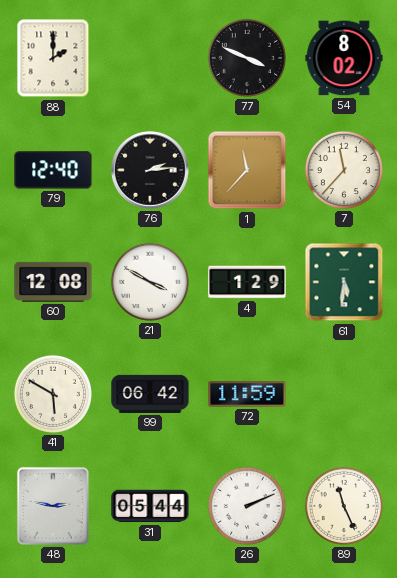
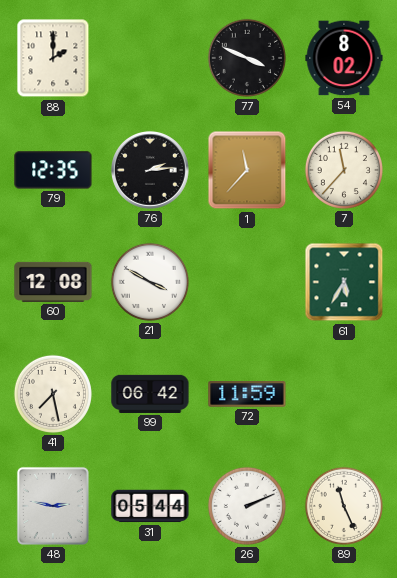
79: 12:40 -> 12:35 (53, 170)
4: 1:29 -> none (247, 282)
61: 5:31 -> 5:35 (344, 282)
41: 5:50 -> 7:28 (53, 394)
